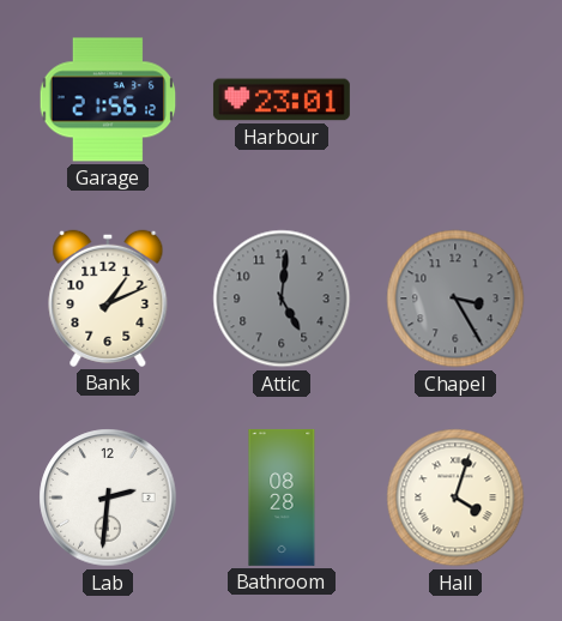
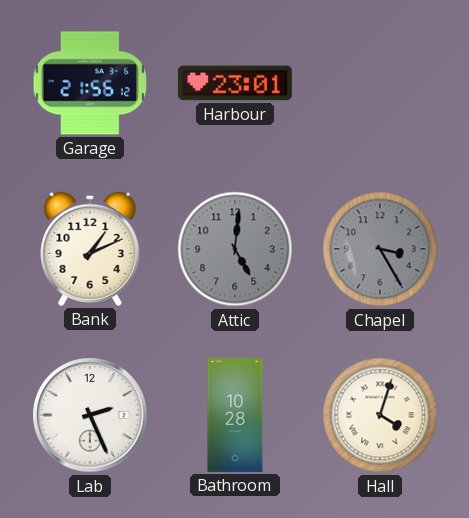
Lab: 2:31 -> 2:26 (90, 415)
Bathroom: 08:28 -> 10:28 (235, 415)
